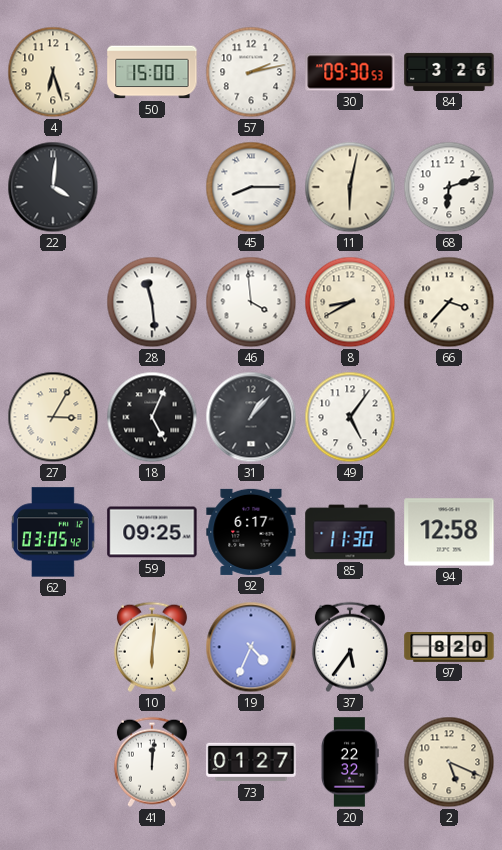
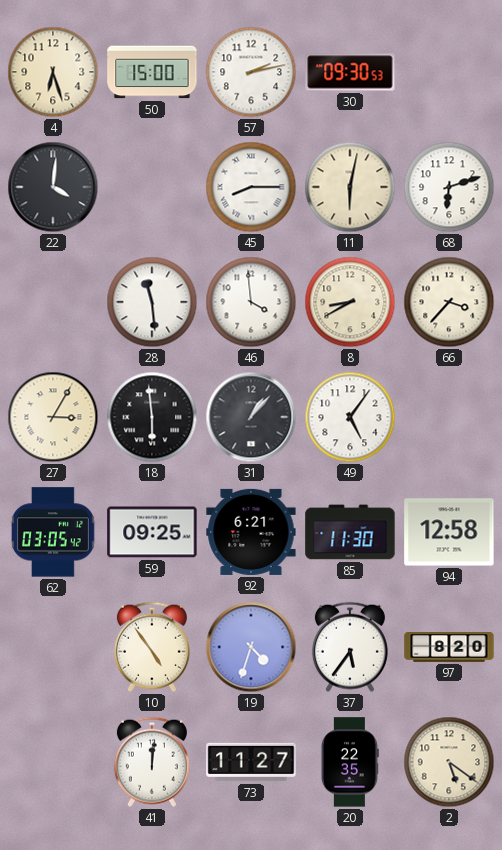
84: 3:26 -> none (449, 72)
18: 5:04 -> 5:59 (152, 417)
92: 6:17 -> 6:21 (251, 532)
10: 6:01 -> 4:54 (152, 647)
19: 4:34 -> 4:33 (251, 647)
73: 01:27 -> 11:27 (251, 762)
20: 22:32 -> 22:35 (350, 762)
2: 5:19 -> 5:21 (449, 762)
